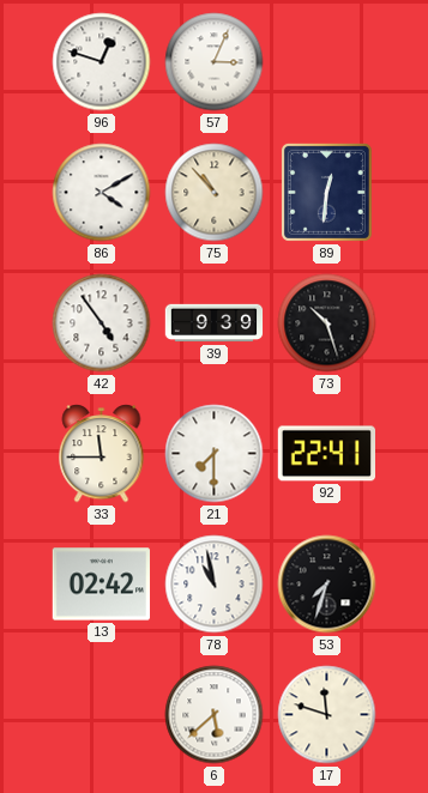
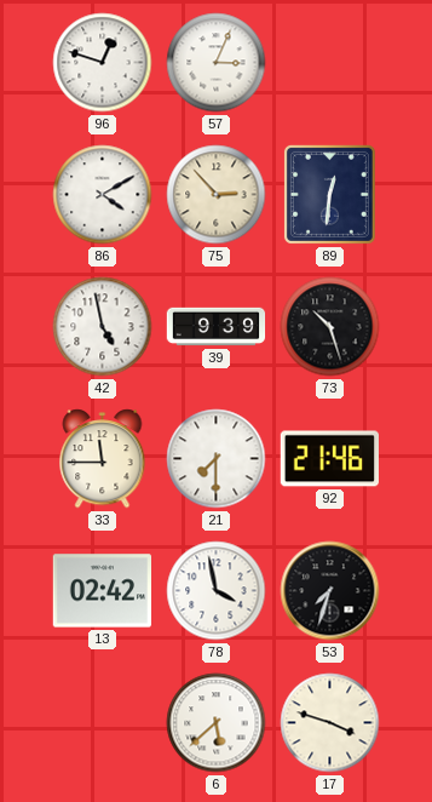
75: 10:53 -> 2:53 (217, 195)
42: 4:54 -> 4:58 (103, 327)
92: 22:41 -> 21:46 (329, 459)
78: 10:58 -> 3:58 (217, 591)
17: 11:48 -> 3:48 (330, 723)
